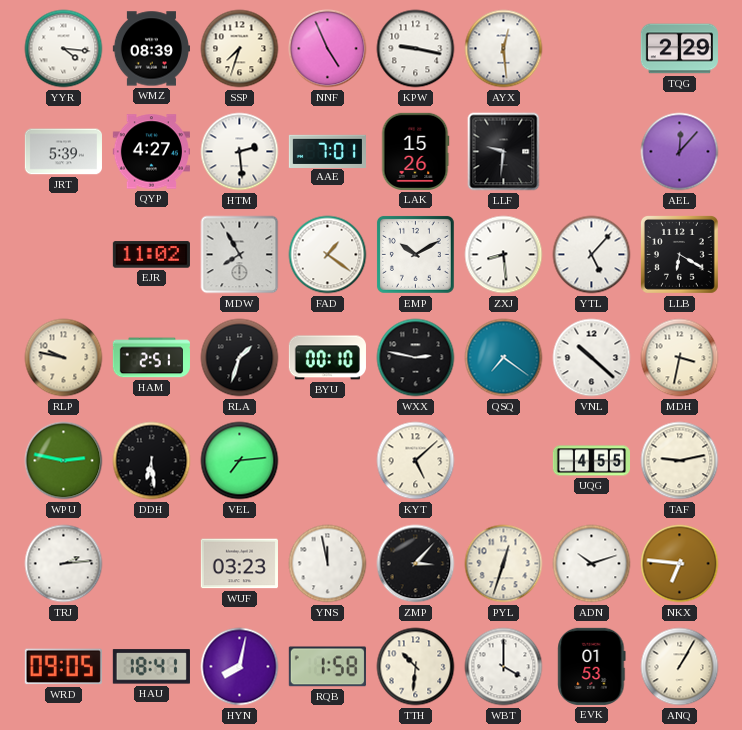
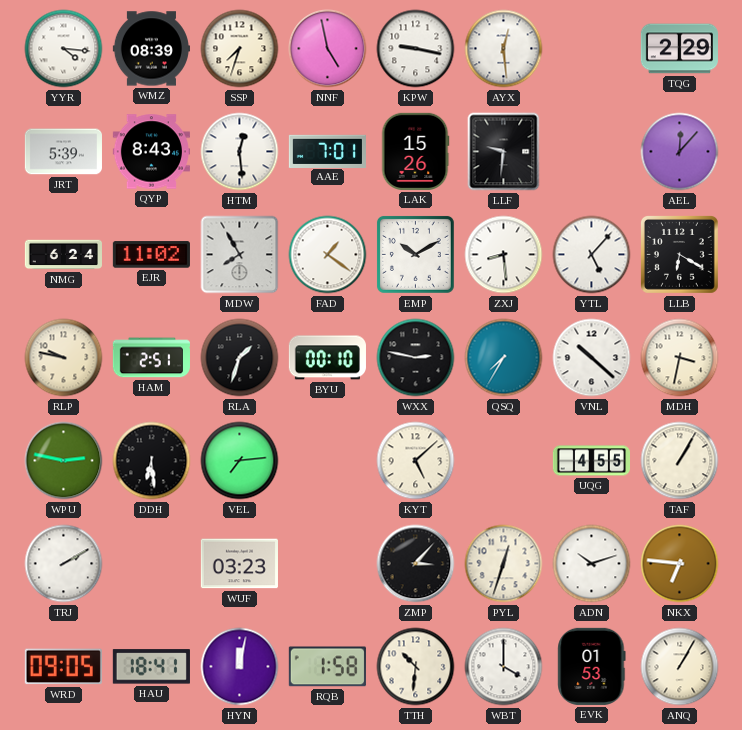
NNF: 4:56 -> 4:58 (328, 49)
QYP: 4:27 -> 8:43 (151, 152)
HTM: 2:29 -> 12:29 (240, 152)
NMG: none -> 6:24 (63, 255)
QSQ: 7:21 -> 7:35 (504, 358)
TAF: 9:13 -> 1:05 (680, 461)
TRJ: 2:14 -> 2:10 (64, 564)
YNS: 11:58 -> none (328, 564)
HYN: 8:02 -> 12:02 (240, 667)
